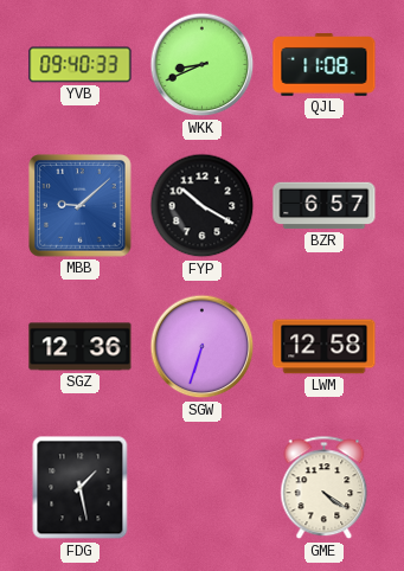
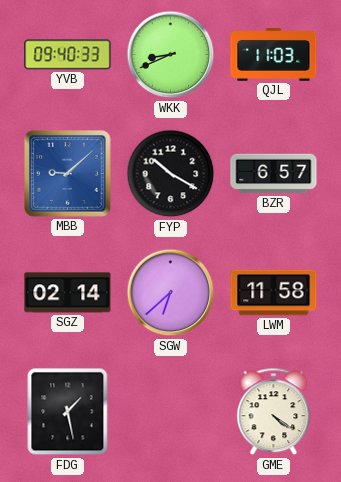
QJL: 11:08 -> 11:03 (274, 55)
SGZ: 12:36 -> 02:14 (68, 293)
SGW: 6:33 -> 6:38 (171, 293)
LWM: 12:58 -> 11:58 (274, 293)
